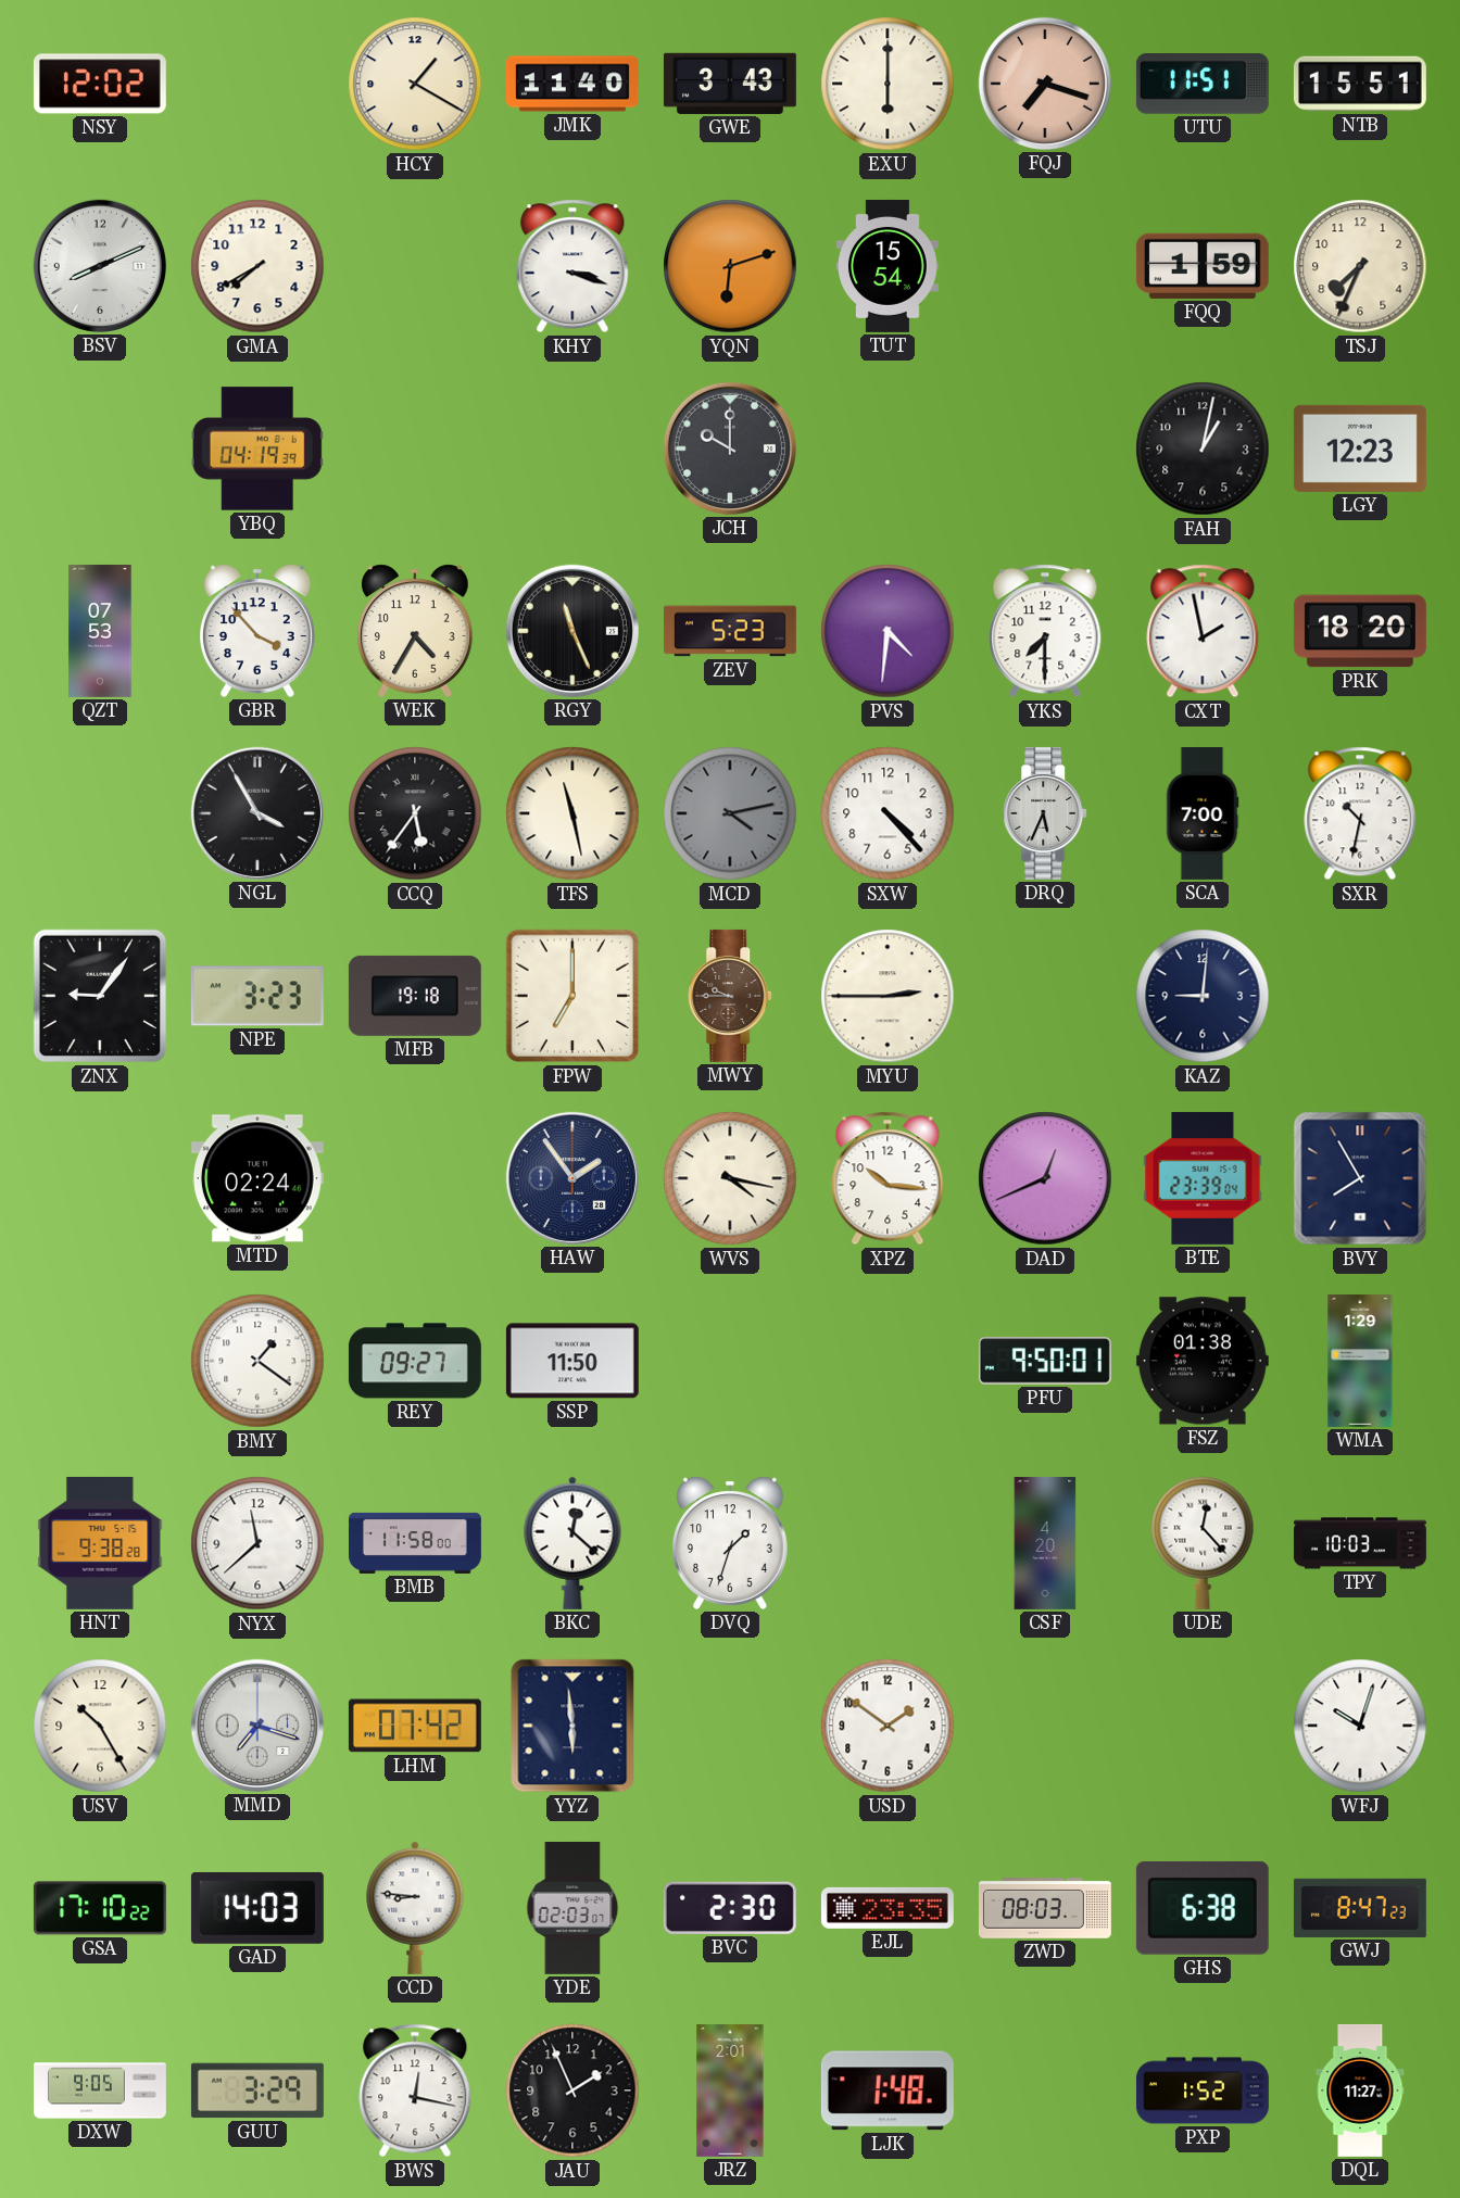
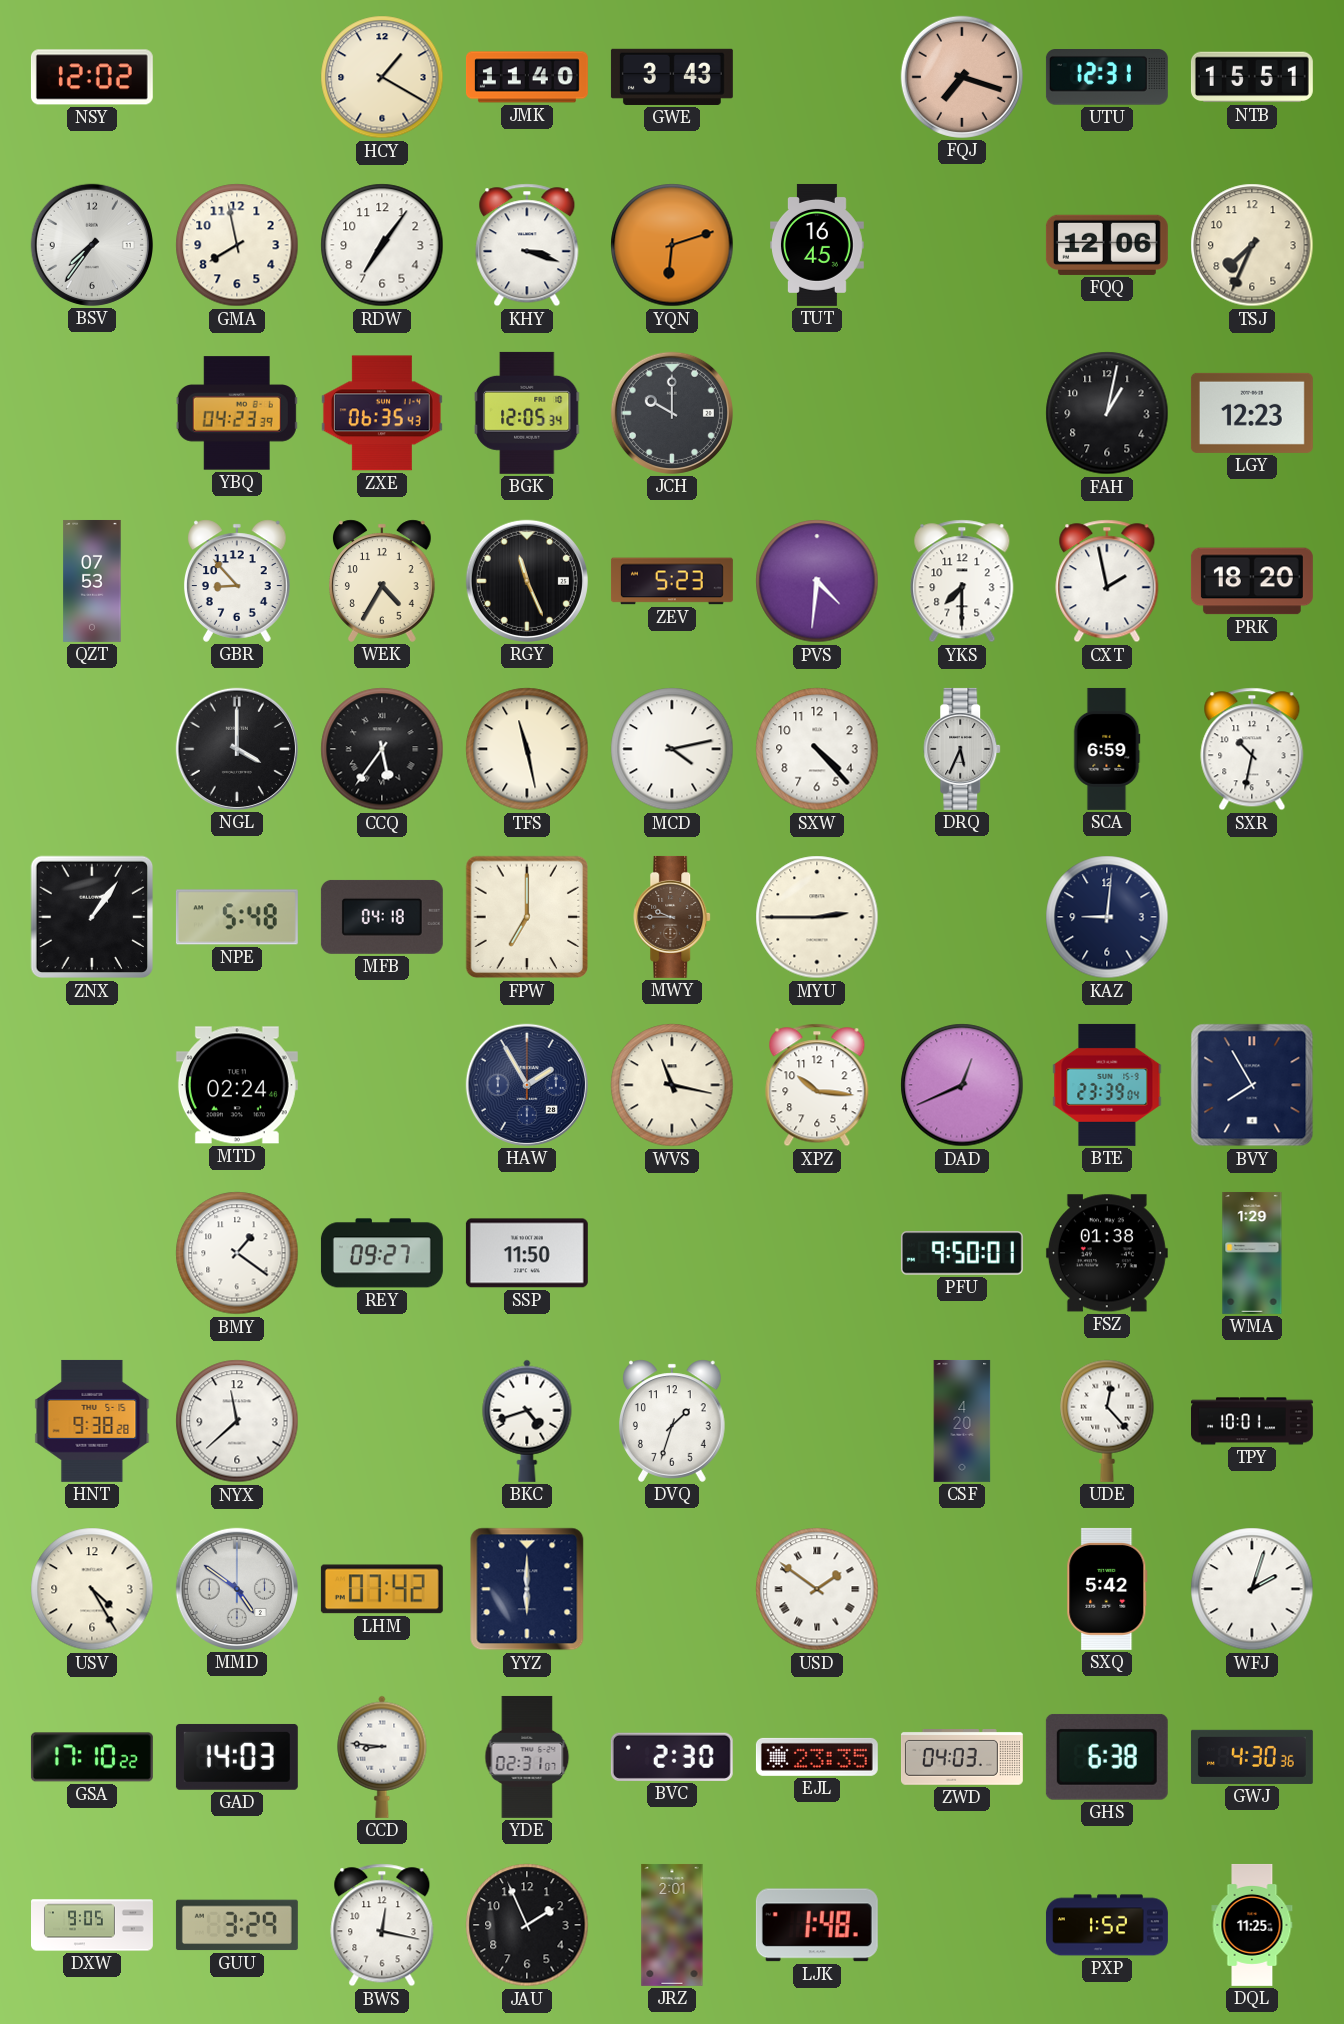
EXU: 6:00 -> none (888, 84)
UTU: 11:51 -> 12:31 (1107, 78)
BSV: 8:11 -> 7:36 (92, 245)
GMA: 7:40 -> 7:58 (237, 245)
RDW: none -> 7:06 (382, 245)
TUT: 15:54 -> 16:45 (818, 245)
FQQ: 1:59 -> 12:06 (1107, 245)
YBQ: 04:19 -> 04:23 (237, 413)
ZXE: none -> 06:35 (382, 413)
BGK: none -> 12:05 (527, 413)
GBR: 3:53 -> 8:53 (238, 581)
NGL: 3:55 -> 4:00 (237, 749)
MCD dial: grey -> white (672, 749)
SCA: 7:00 -> 6:59 (1107, 749)
ZNX: 9:06 -> 1:06 (92, 917)
NPE: 3:23 -> 5:48 (237, 917)
MFB: 19:18 -> 04:18 (382, 917)
HAW: 1:54 -> 1:55 (527, 1085)
WVS: 4:17 -> 11:17 (672, 1085)
BMB: 11:58 -> none (416, 1543)
BKC: 12:22 -> 4:42 (527, 1421)
TPY: 10:03 -> 10:01 (1253, 1421)
USV: 10:25 -> 4:25 (92, 1589)
MMD: 7:18 -> 4:51 (237, 1589)
YYZ: 5:59 -> 6:00 (527, 1589)
USD numerals: Arabic -> Roman (817, 1589)
SXQ: none -> 5:42 (1107, 1589)
WFJ: 10:03 -> 2:03 (1252, 1589)
YDE: 02:03 -> 02:31 (527, 1757)
ZWD: 08:03 -> 04:03 (962, 1758)
GWJ: 8:47 -> 4:30 (1252, 1757)
DQL: 11:27 -> 11:25 (1252, 1925)
